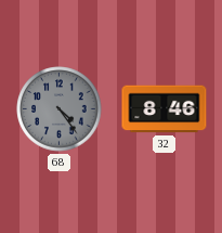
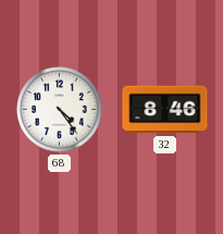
68 dial: grey -> white (60, 110)
